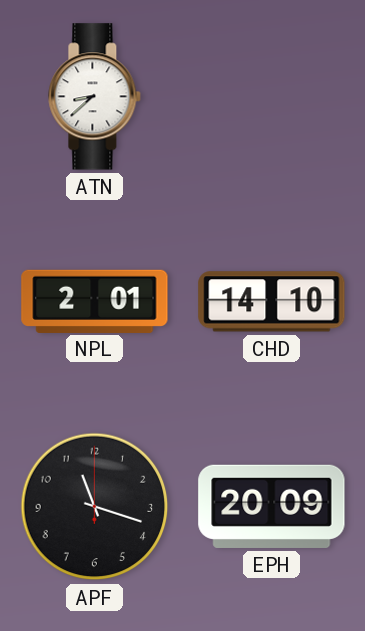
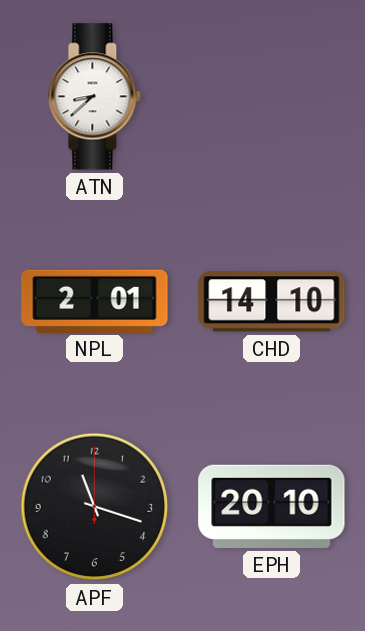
EPH: 20:09 -> 20:10 (272, 506)
